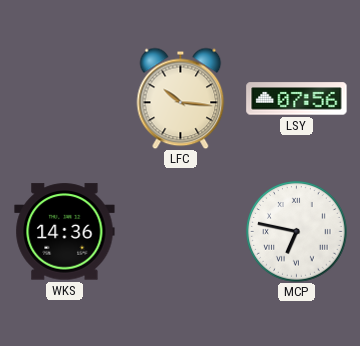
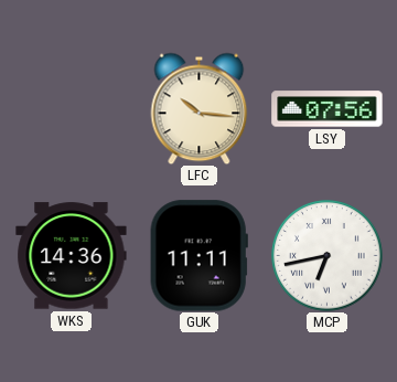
GUK: none -> 11:11 (198, 256)
MCP: 6:47 -> 6:43 (328, 256)
